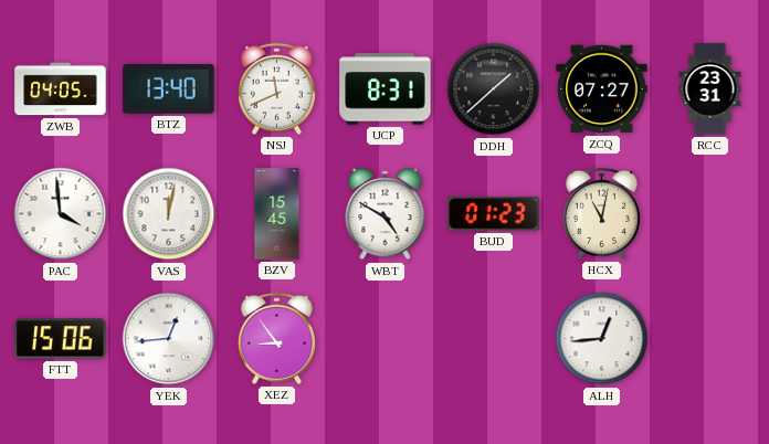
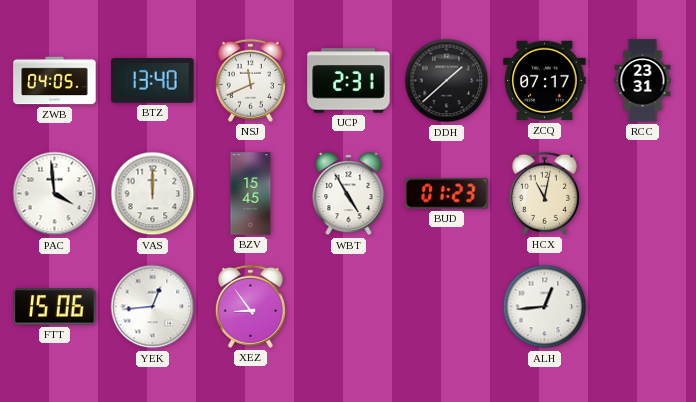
UCP: 8:31 -> 2:31 (349, 81)
ZCQ: 07:27 -> 07:17 (545, 81)
VAS: 12:02 -> 12:00 (153, 194)
WBT: 4:50 -> 4:55 (349, 194)
